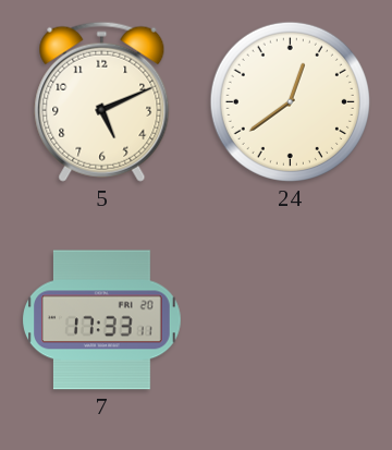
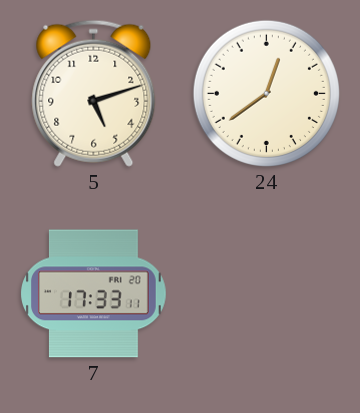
5: 5:11 -> 5:12 (94, 93)
